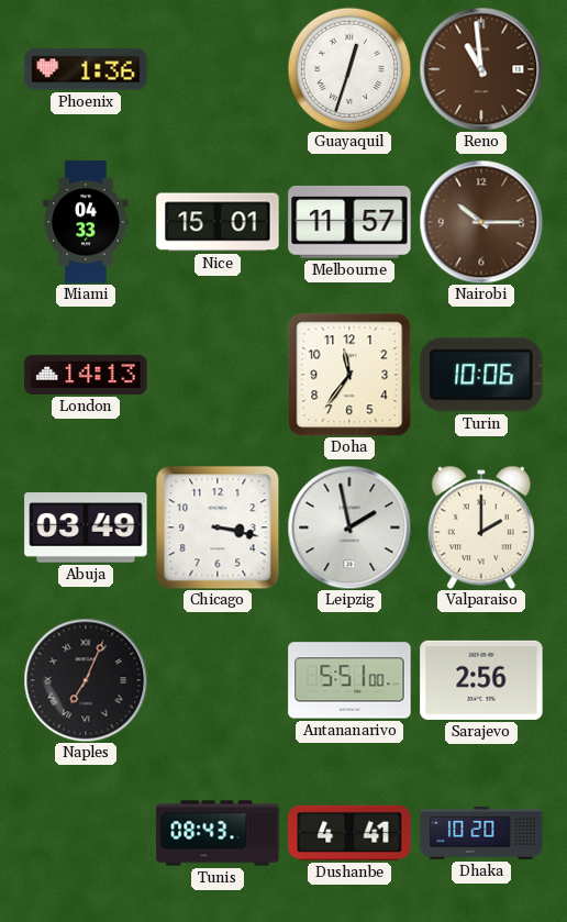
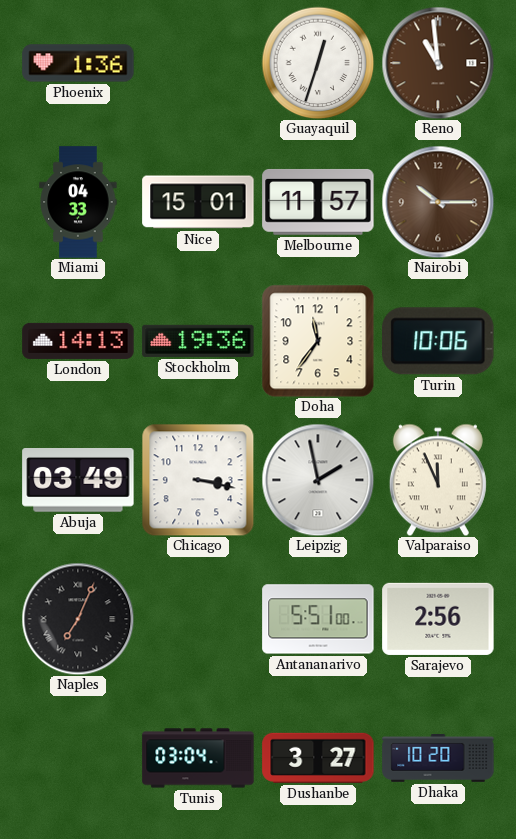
Stockholm: none -> 19:36 (198, 341)
Valparaiso: 2:00 -> 11:56 (438, 480)
Tunis: 08:43 -> 03:04 (198, 758)
Dushanbe: 4:41 -> 3:27 (318, 758)
